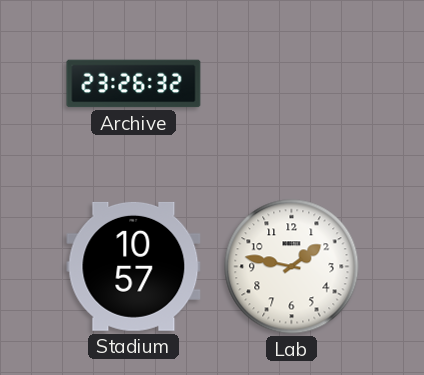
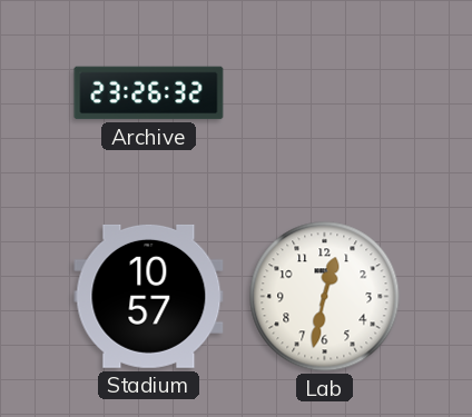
Lab: 1:47 -> 12:32 (325, 297)
